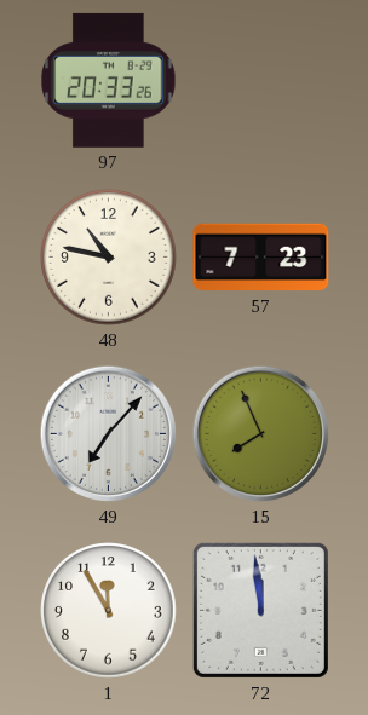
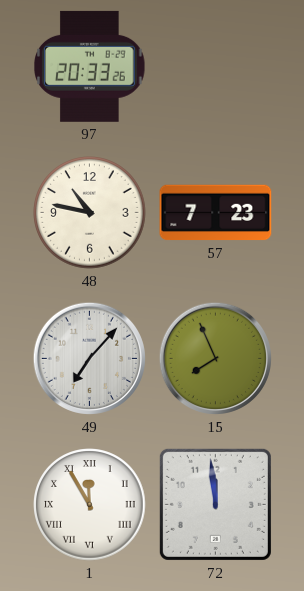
1 numerals: Arabic -> Roman (90, 505)
